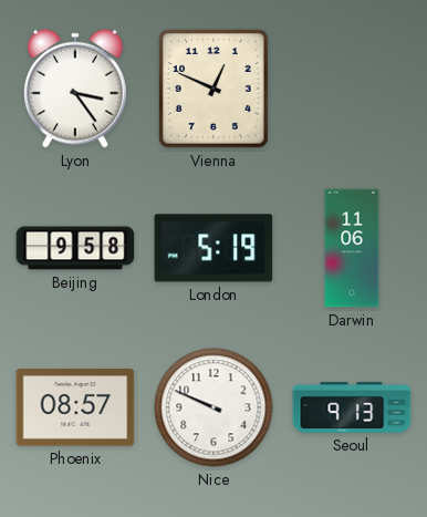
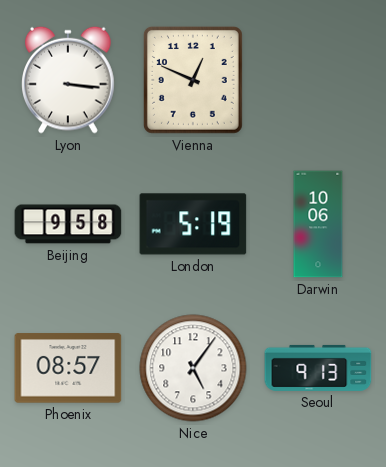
Lyon: 3:24 -> 3:16 (68, 80)
Darwin: 11:06 -> 10:06 (318, 224)
Nice: 9:49 -> 5:06 (193, 368)
